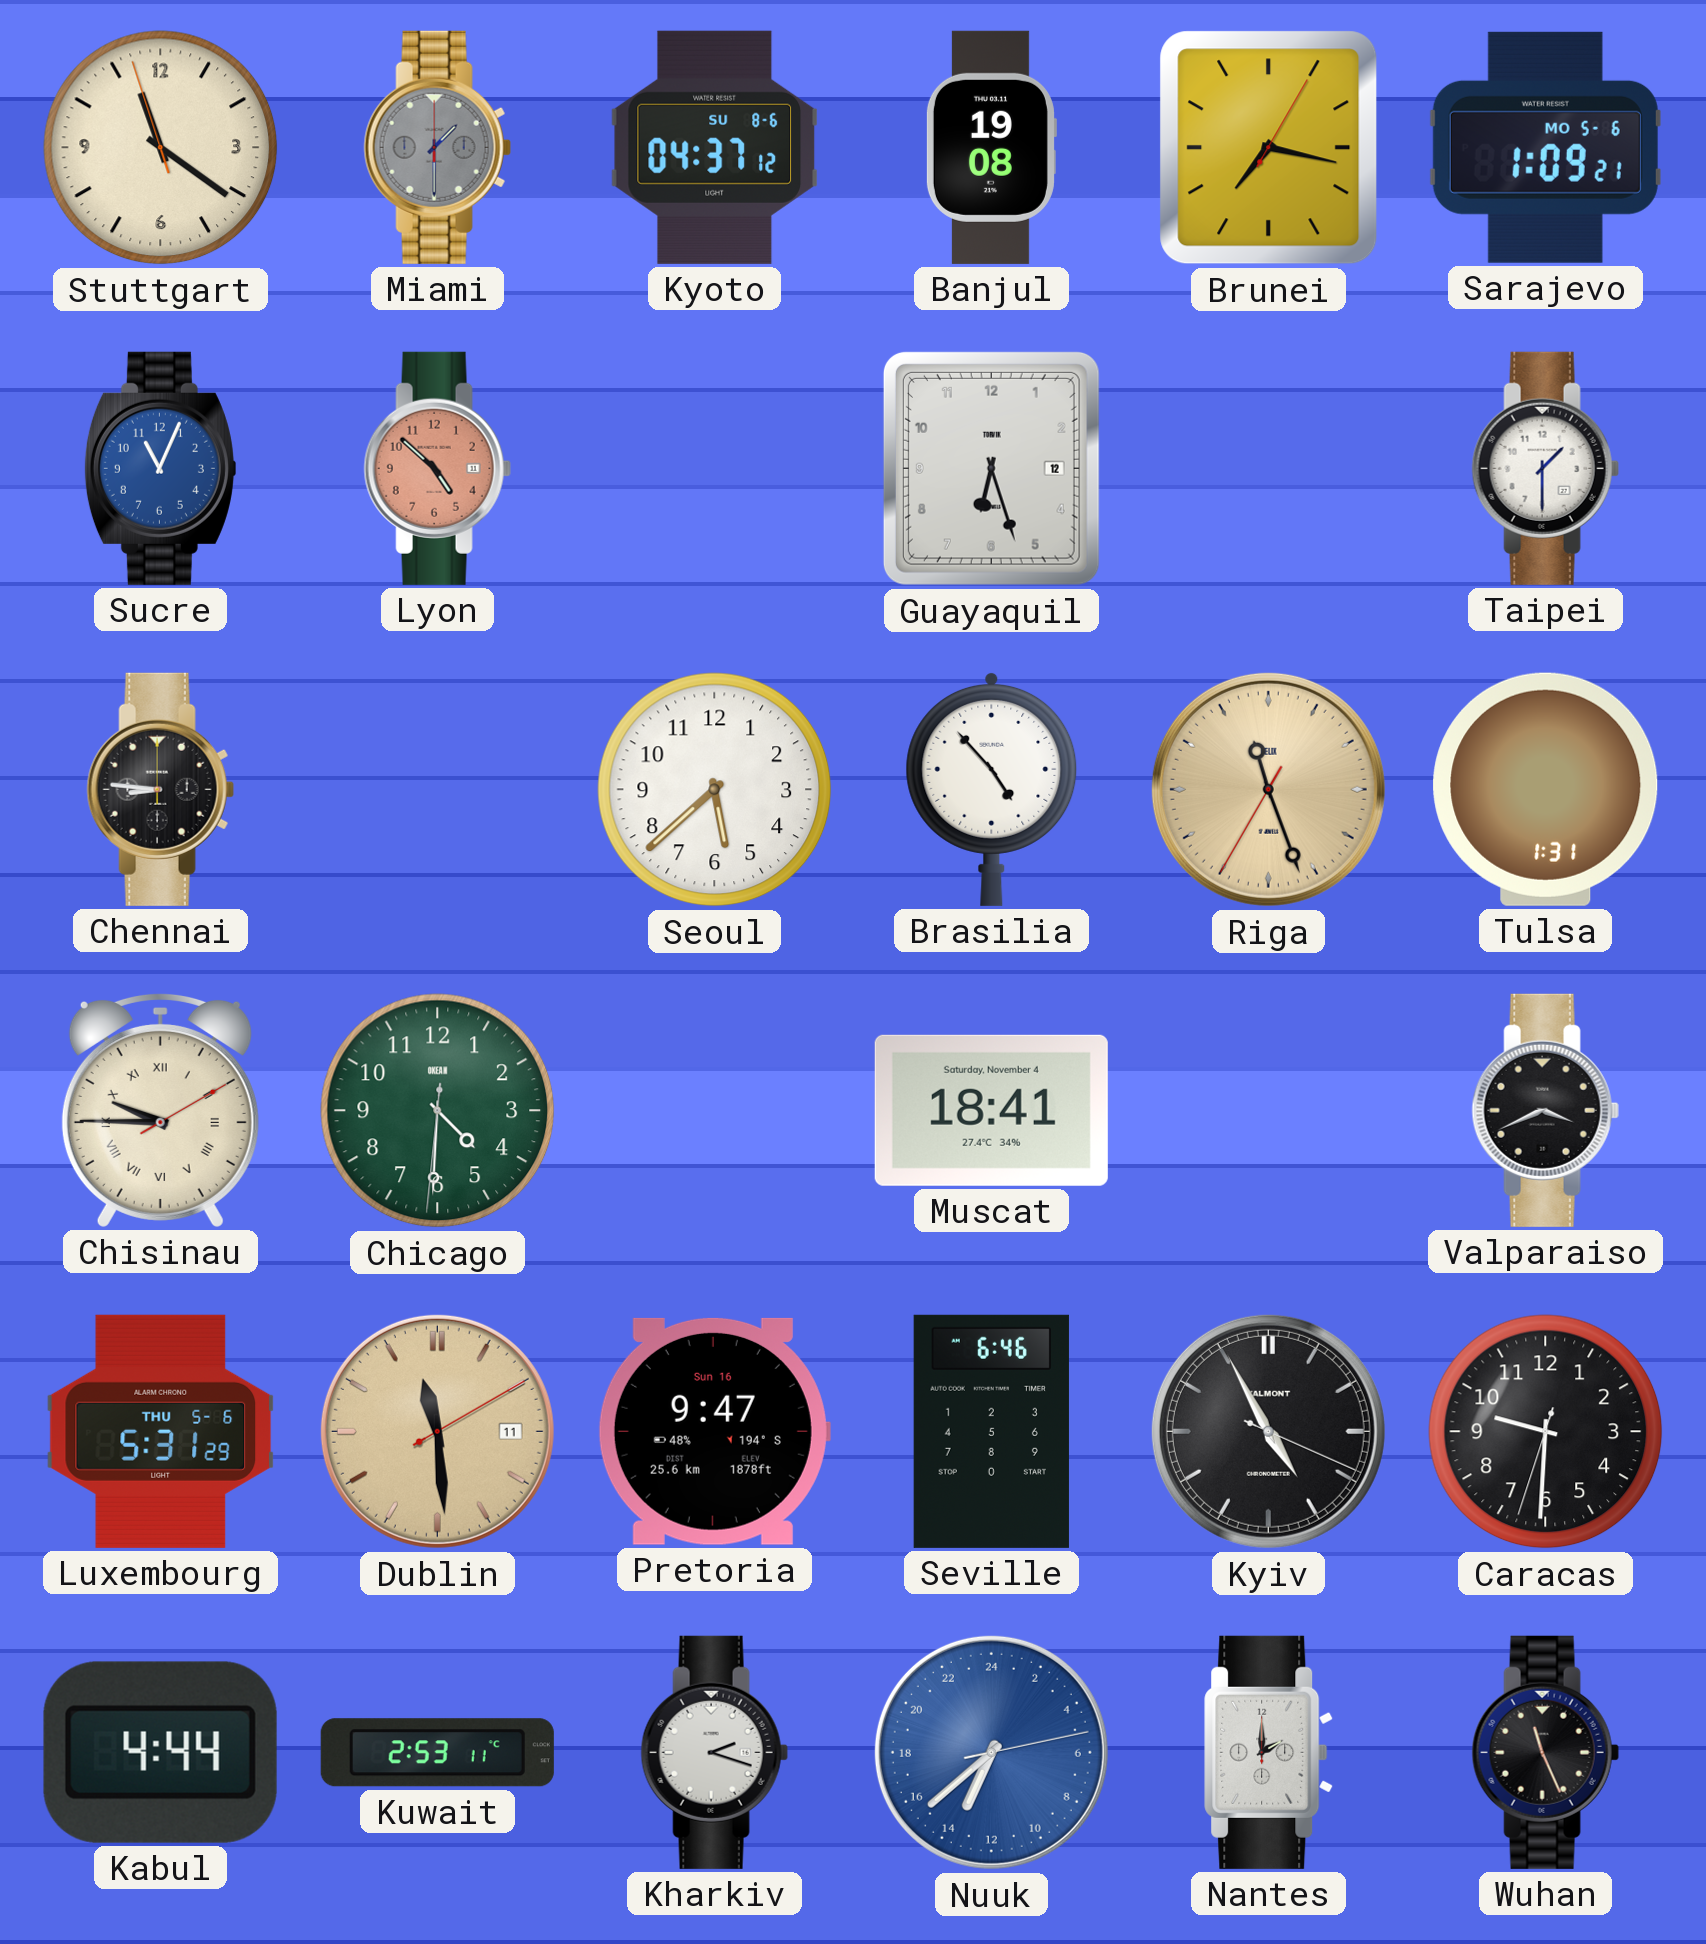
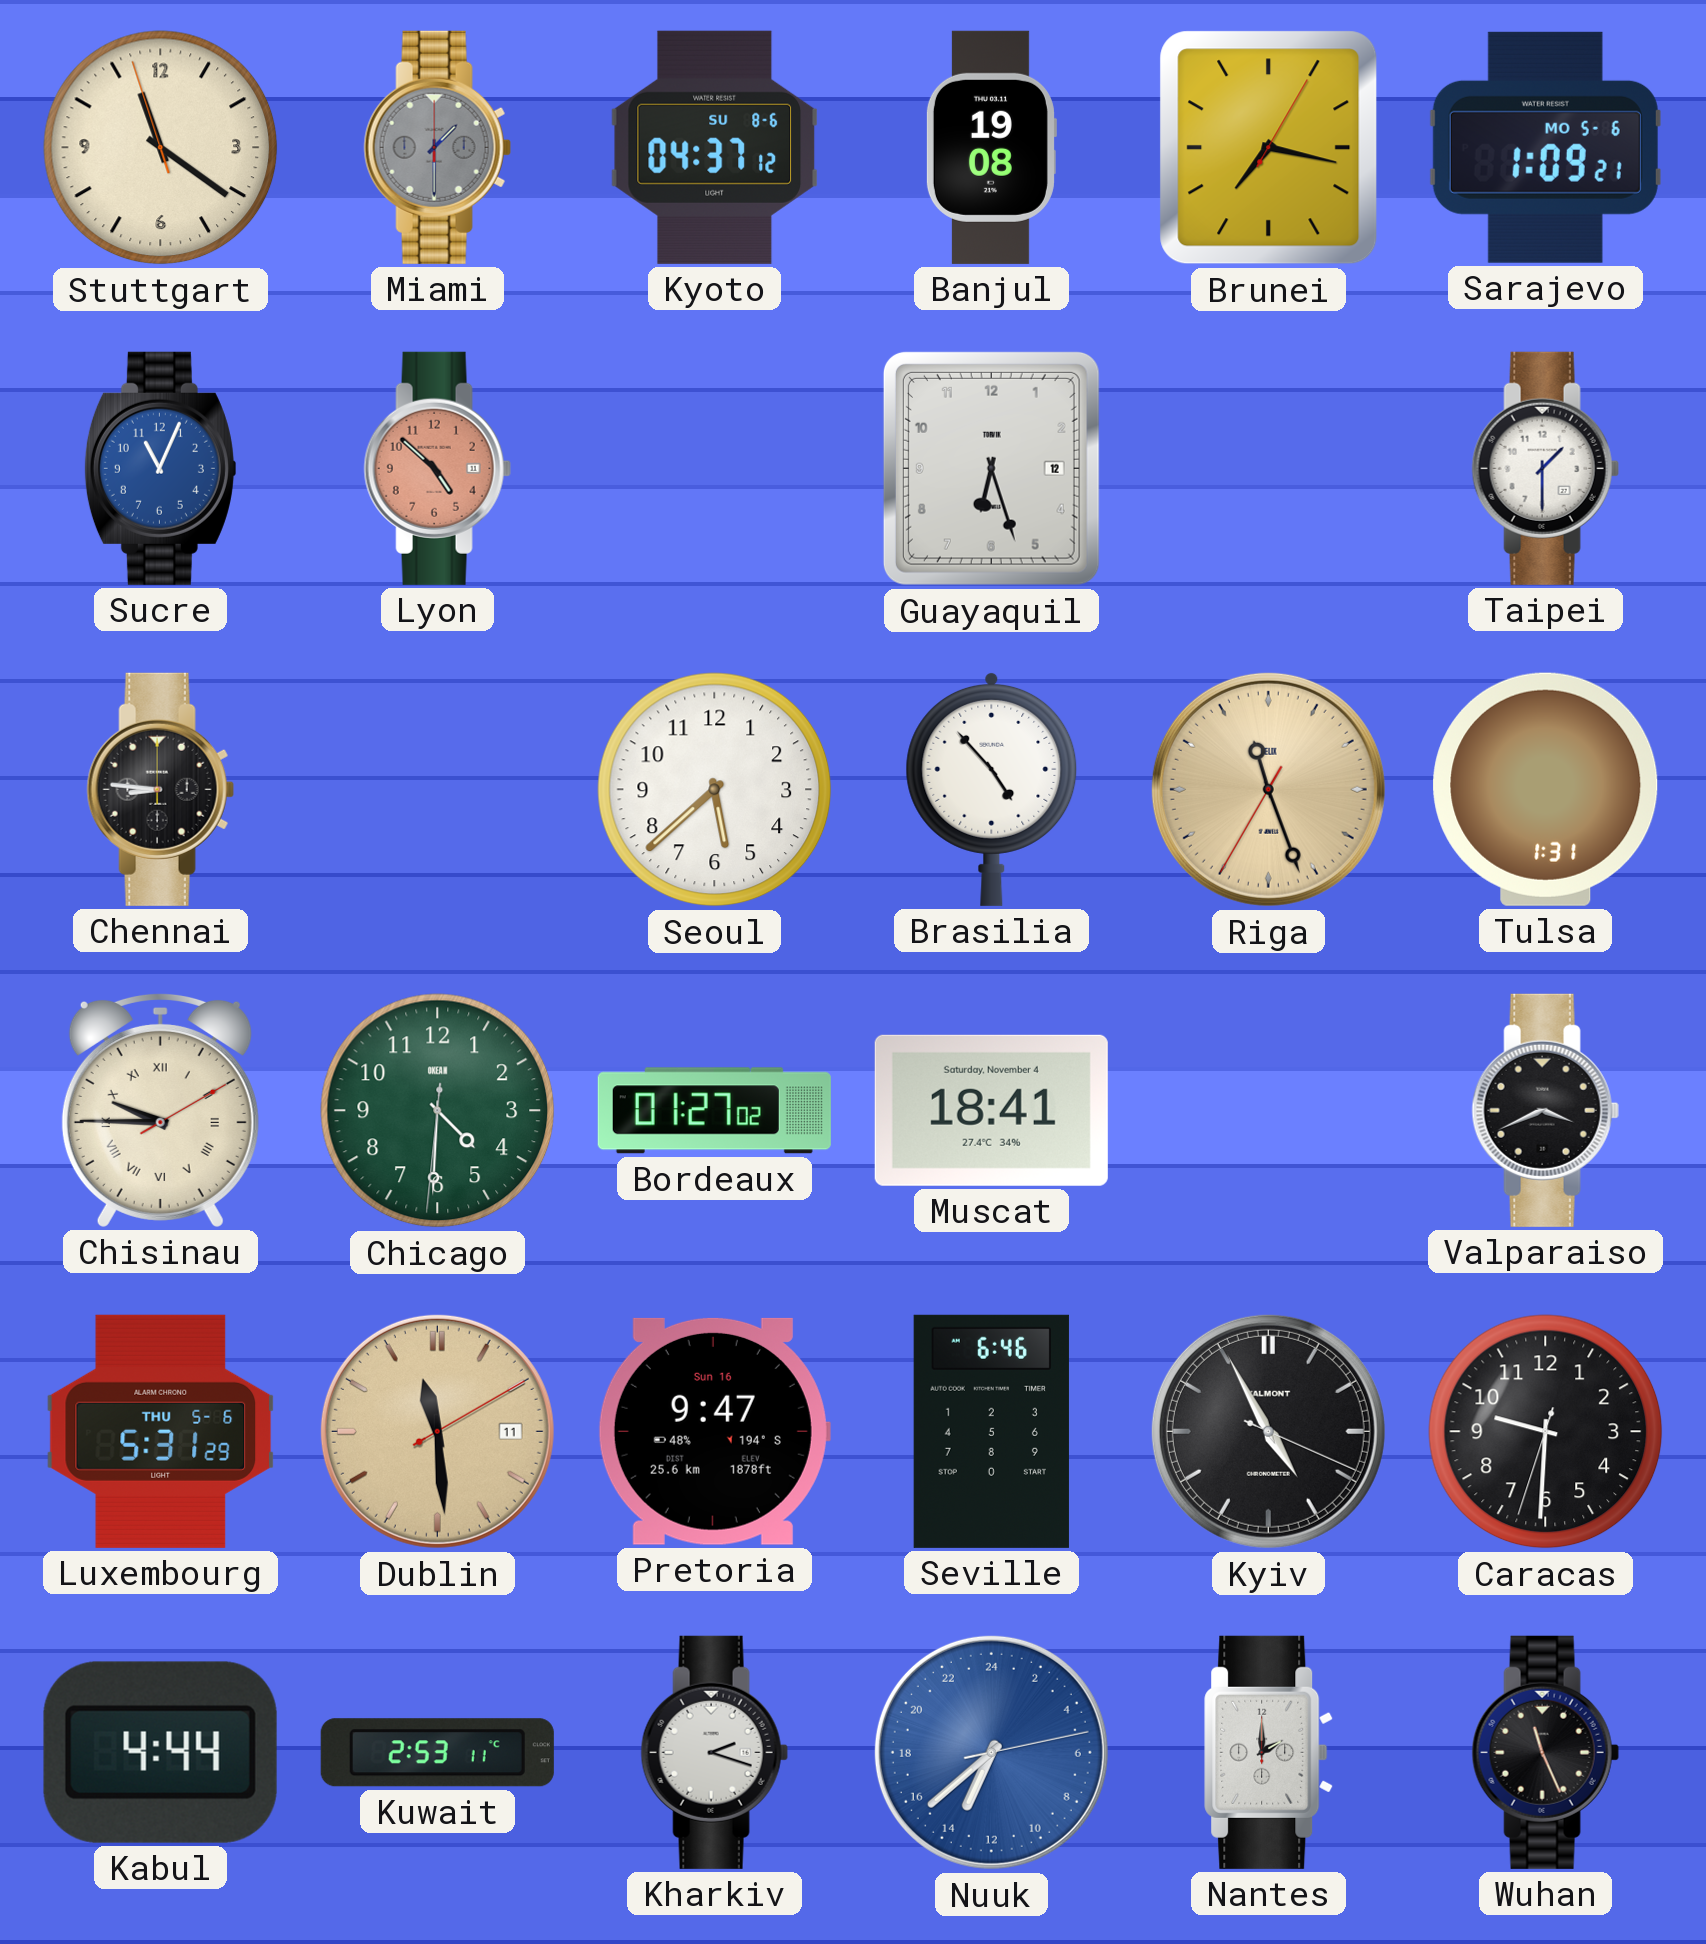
Bordeaux: none -> 01:27 (714, 1111)
